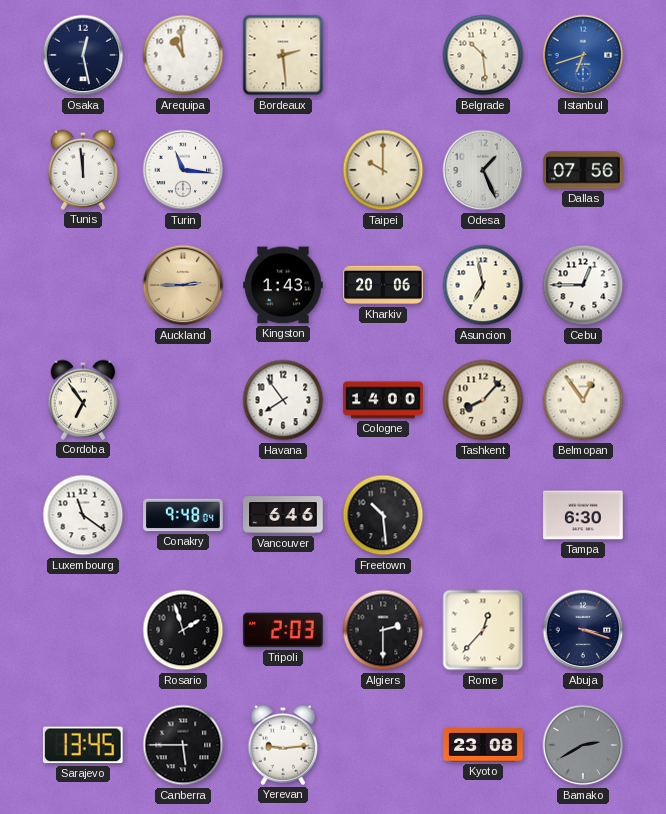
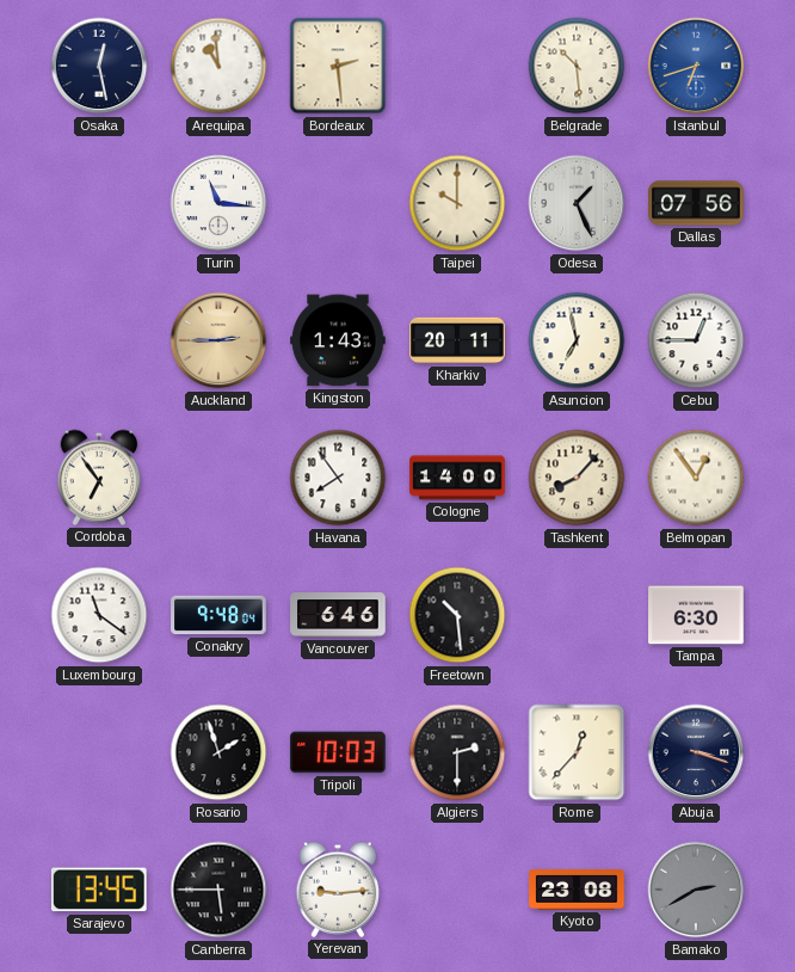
Tunis: 11:59 -> none (83, 170)
Kharkiv: 20:06 -> 20:11 (457, 340)
Tripoli: 2:03 -> 10:03 (338, 752)
